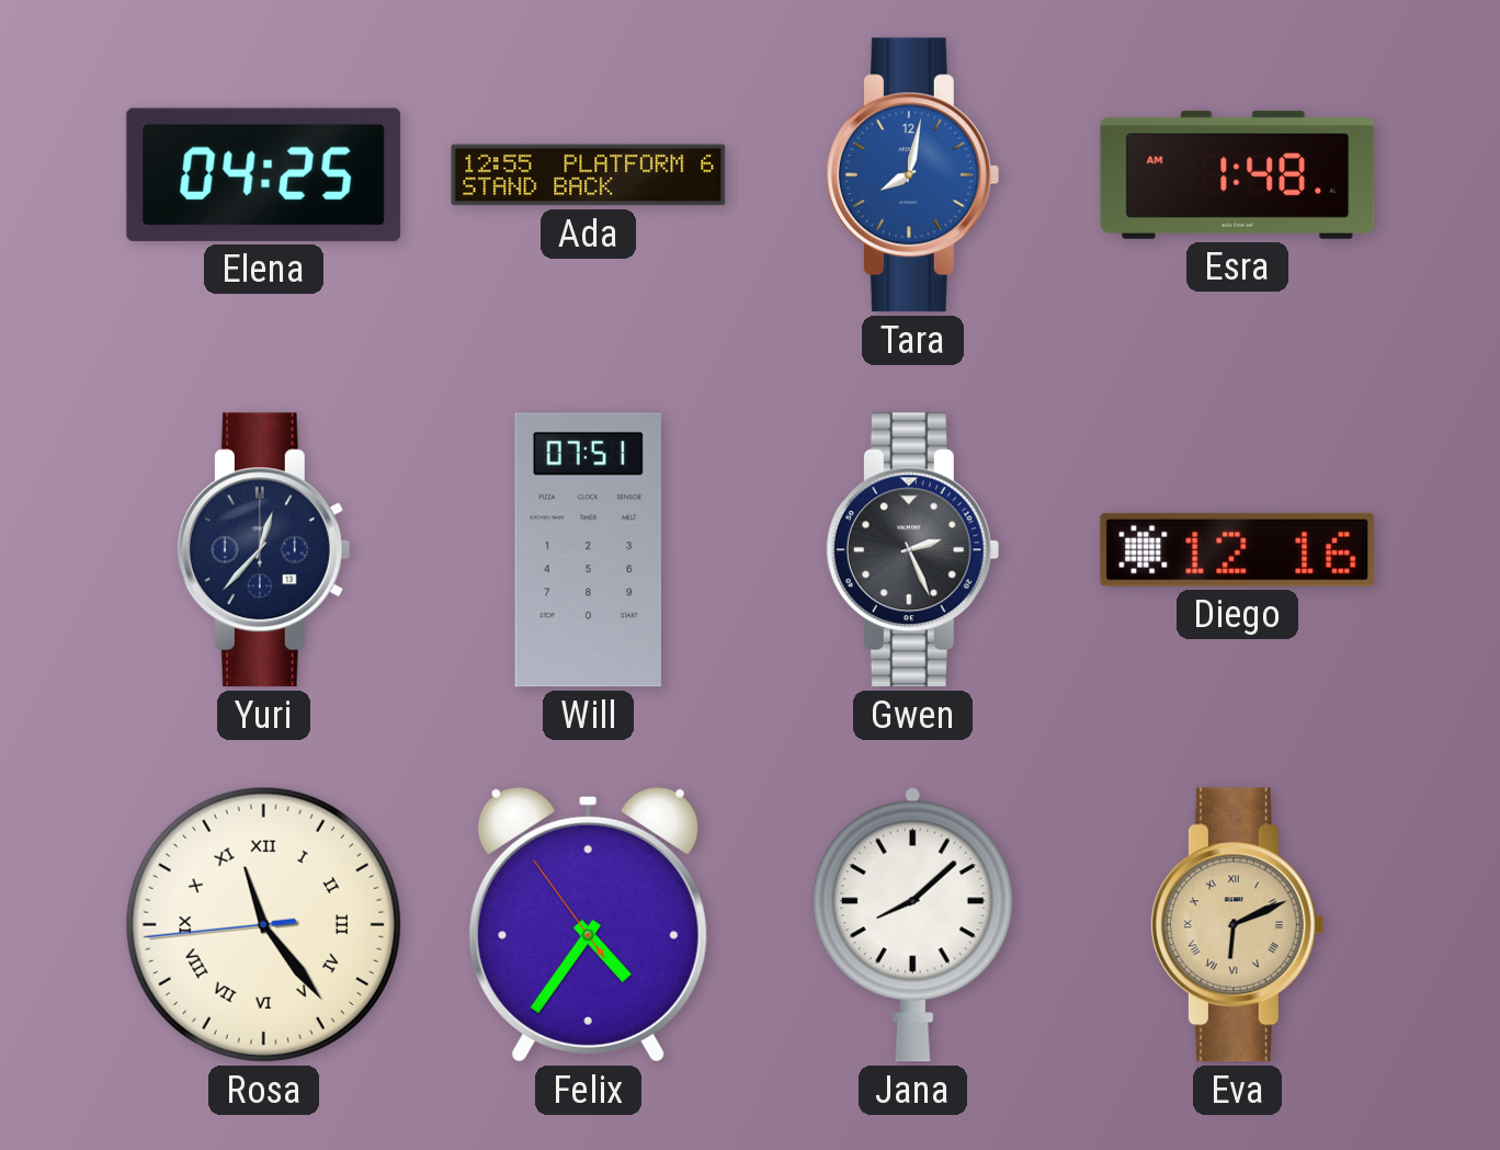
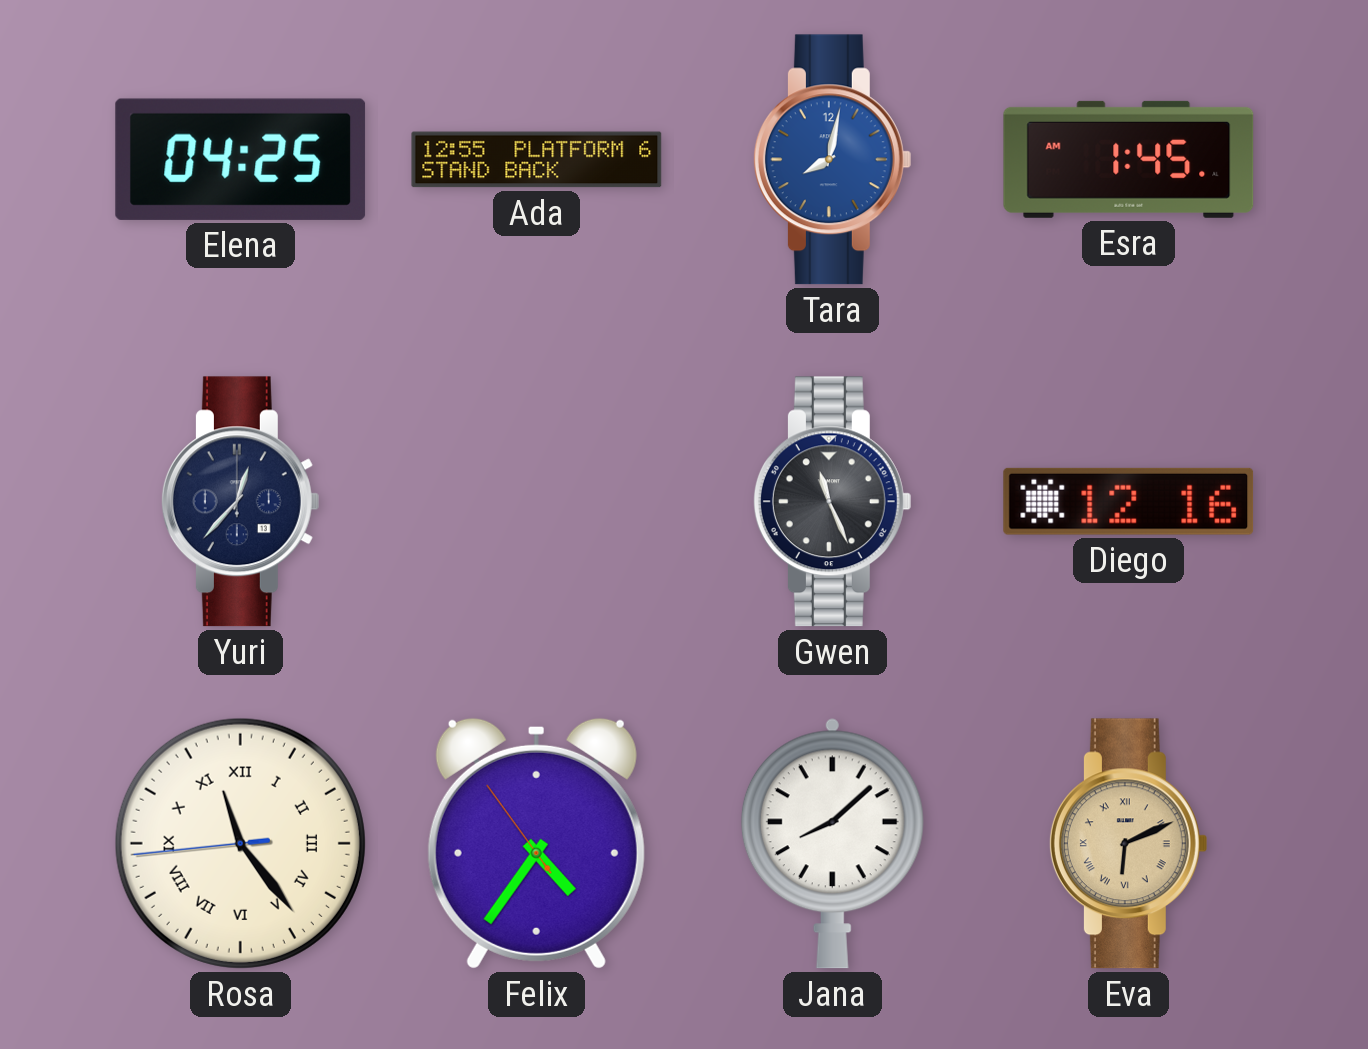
Esra: 1:48 -> 1:45 (1129, 159)
Will: 07:51 -> none (589, 550)
Gwen: 2:26 -> 11:26 (832, 502)
